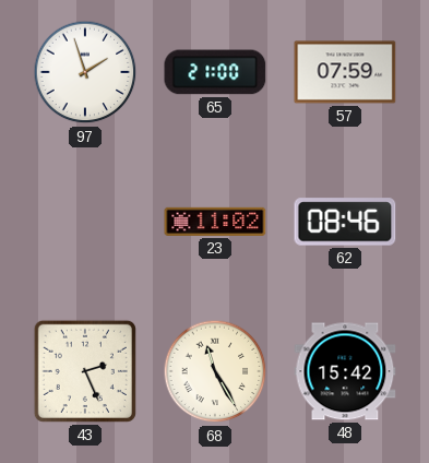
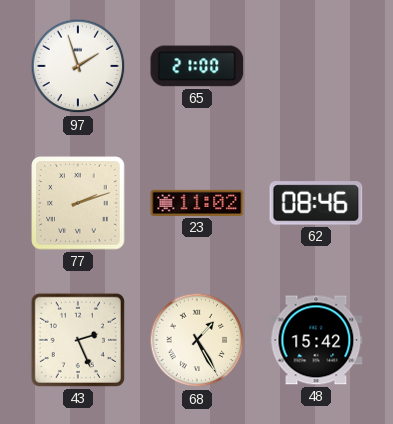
57: 07:59 -> none (345, 72)
77: none -> 2:12 (78, 203)
68: 11:25 -> 1:25 (197, 340)
